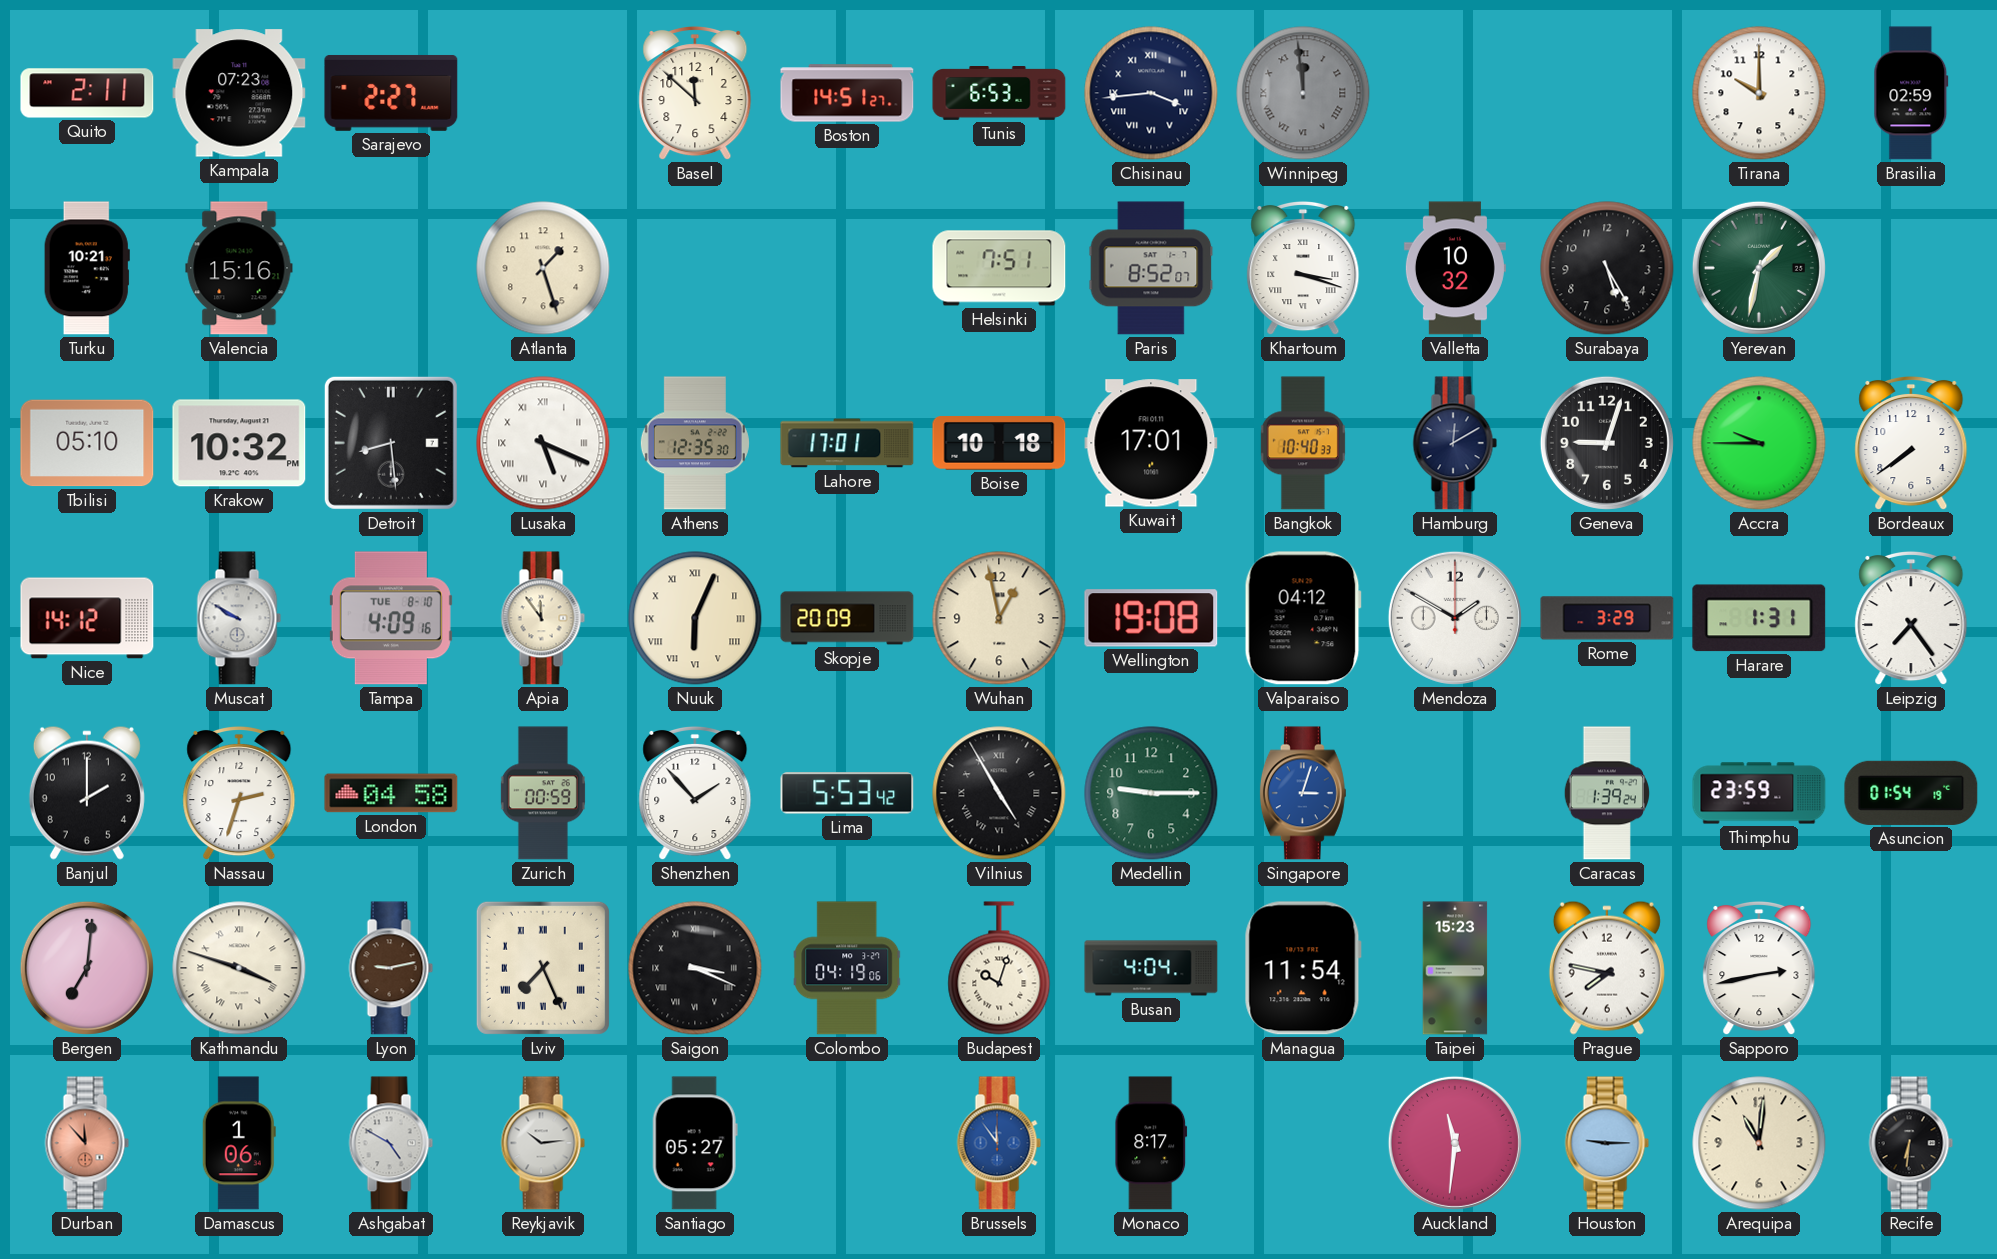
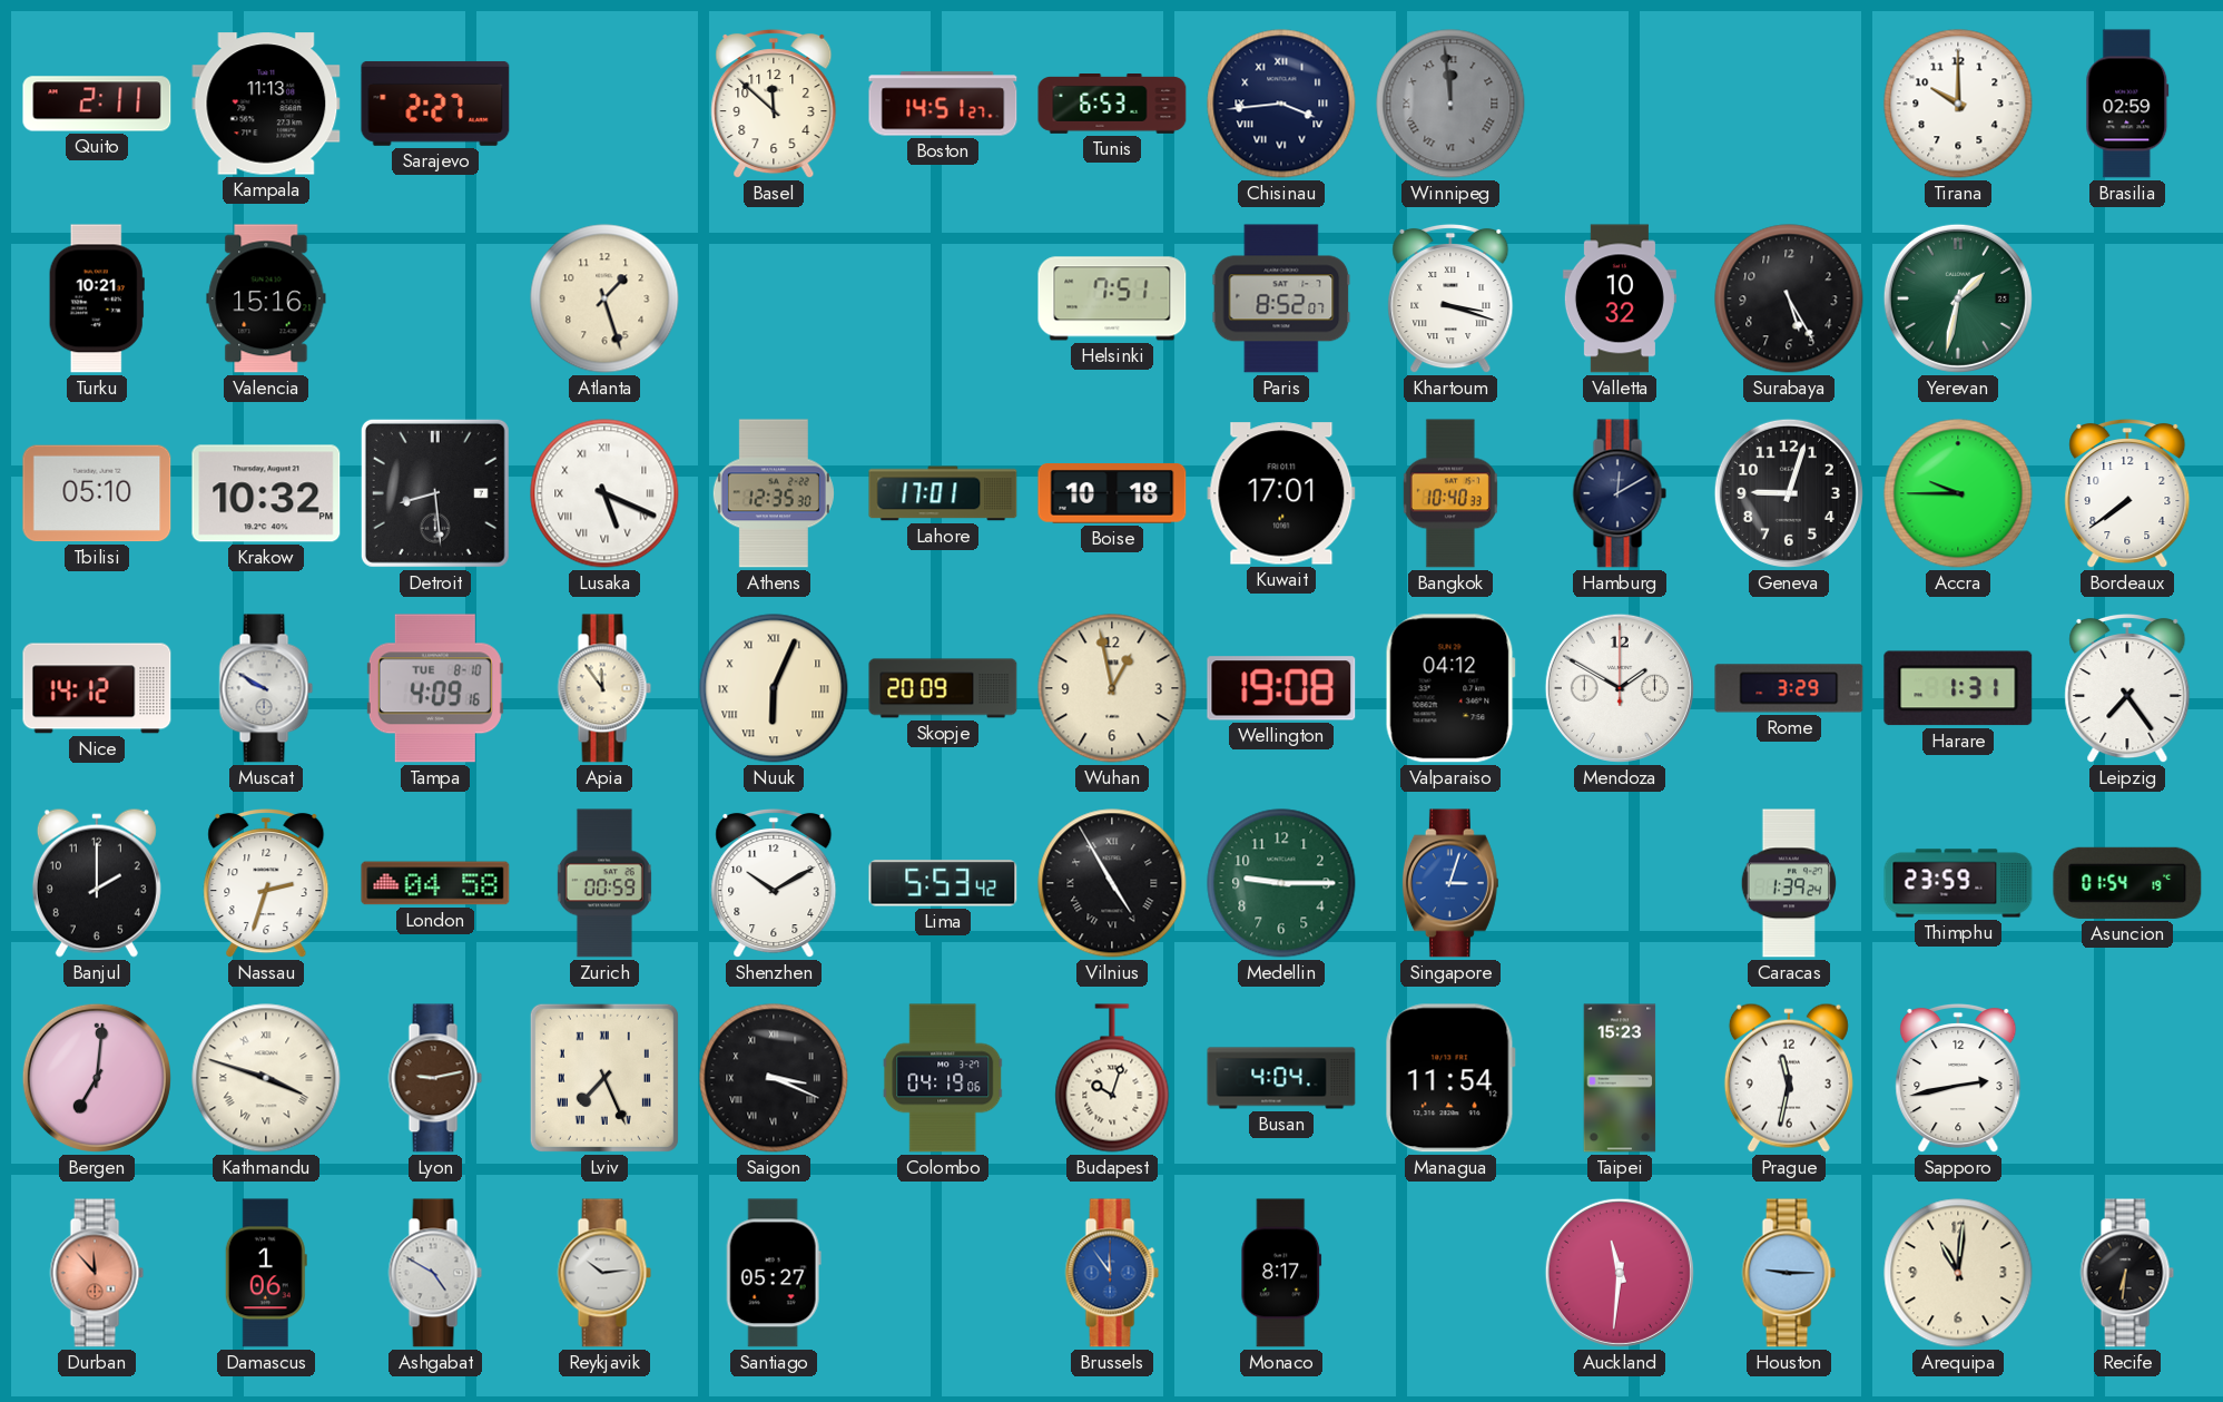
Kampala: 07:23 -> 11:13 (266, 104)
Shenzhen: 1:53 -> 10:10 (774, 883)
Prague: 7:47 -> 11:32 (1789, 1078)
